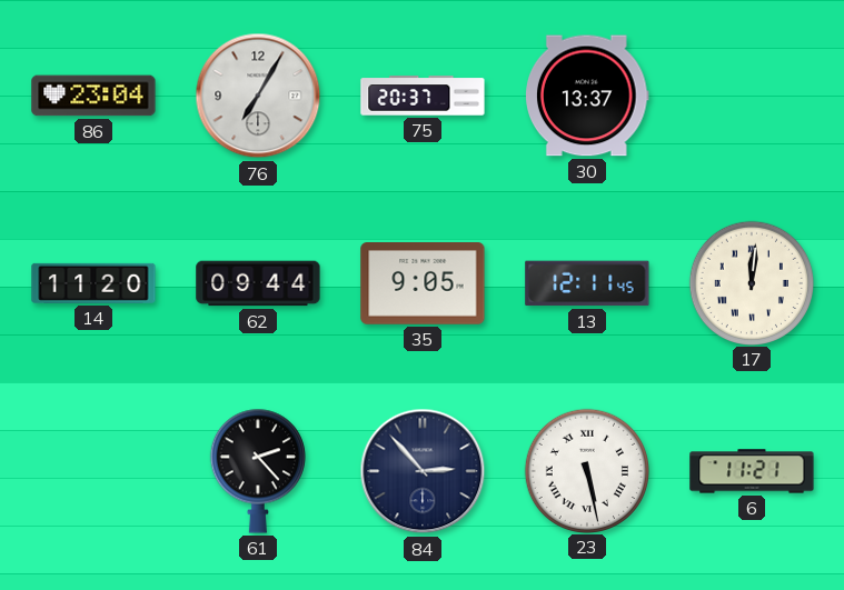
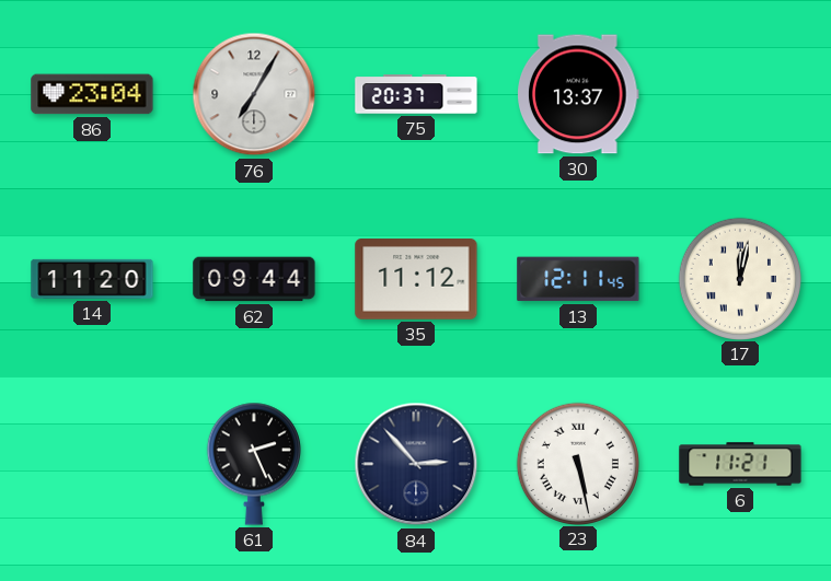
35: 9:05 -> 11:12 (416, 280)
17: 12:01 -> 12:02 (739, 278)
61: 2:23 -> 2:26 (254, 464)
